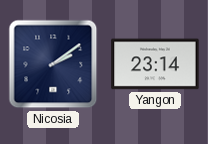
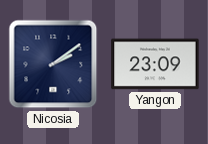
Yangon: 23:14 -> 23:09 (155, 64)
